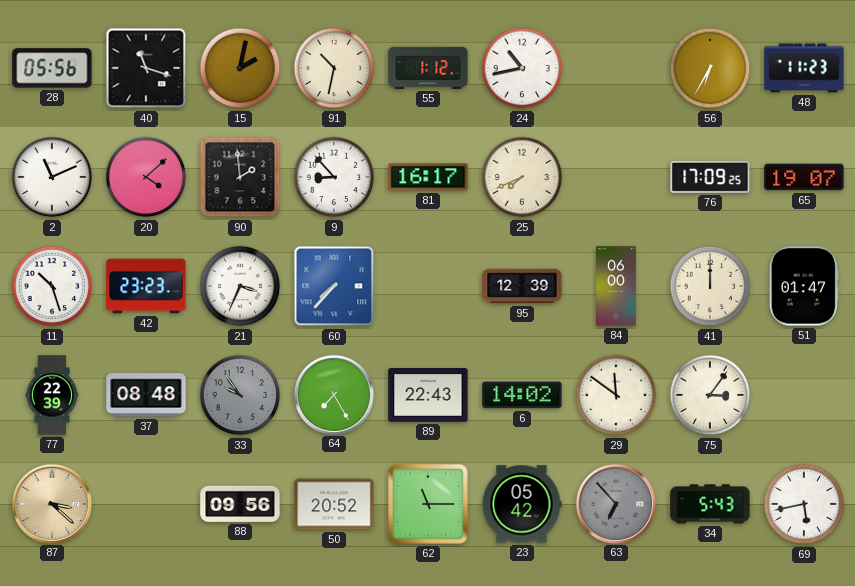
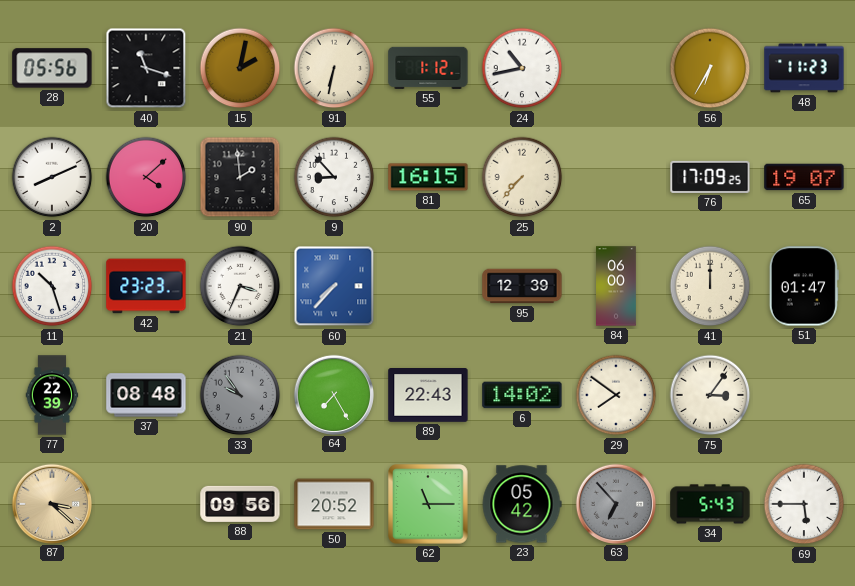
91: 10:32 -> 6:32 (334, 68)
2: 11:11 -> 8:11 (52, 177)
81: 16:17 -> 16:15 (428, 177)
25: 7:41 -> 7:37 (522, 177)
29: 11:51 -> 7:51 (616, 395)
69: 5:43 -> 5:45 (804, 504)
